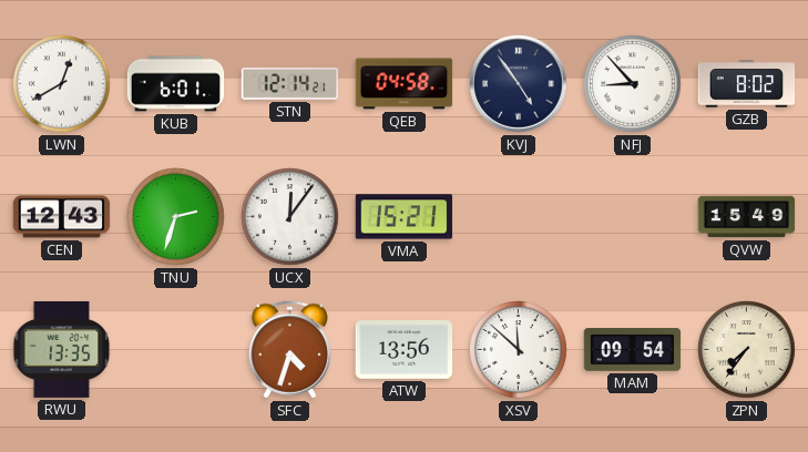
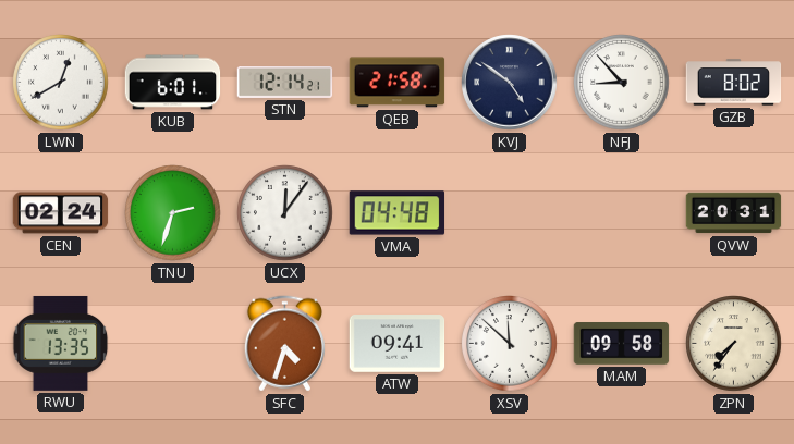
QEB: 04:58 -> 21:58 (398, 83)
KVJ: 4:54 -> 4:51 (510, 83)
CEN: 12:43 -> 02:24 (61, 213)
VMA: 15:21 -> 04:48 (398, 213)
QVW: 15:49 -> 20:31 (734, 213)
ATW: 13:56 -> 09:41 (398, 344)
MAM: 09:54 -> 09:58 (622, 344)
